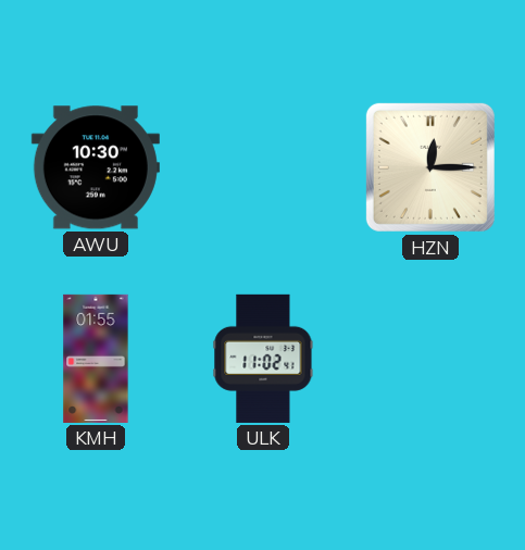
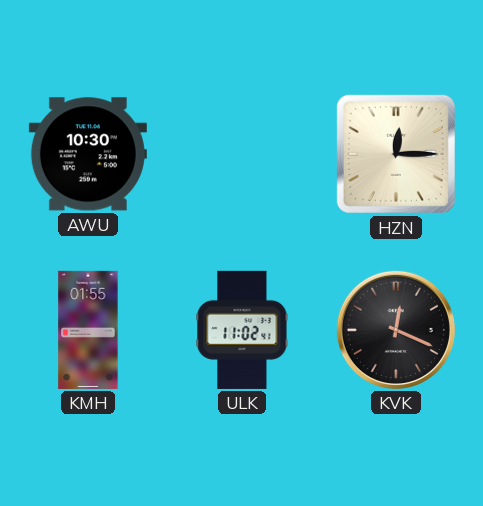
KVK: none -> 12:19 (396, 330)
